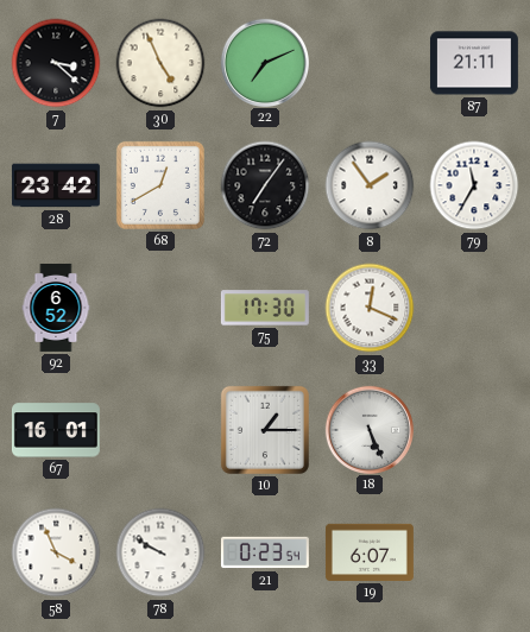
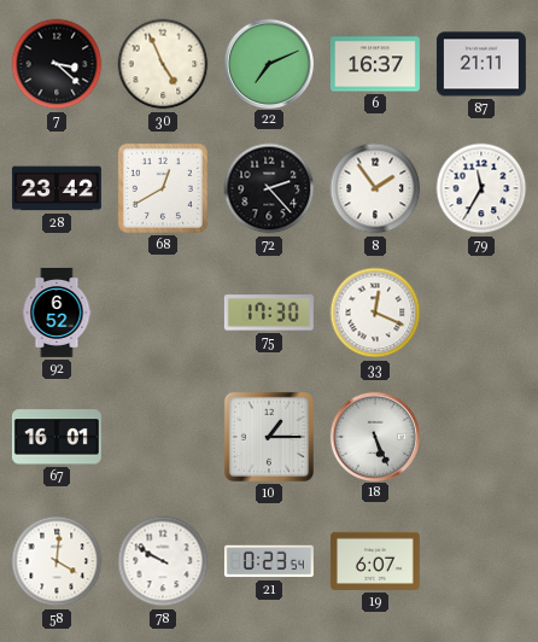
6: none -> 16:37 (375, 64)
72: 7:06 -> 2:23 (269, 188)
58: 3:56 -> 4:01 (57, 561)
